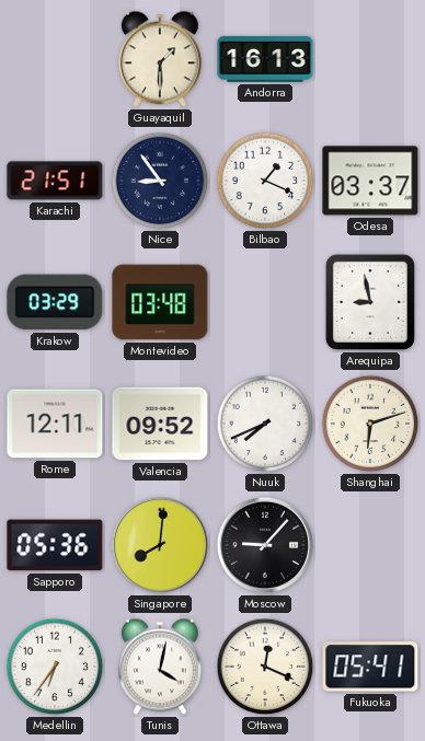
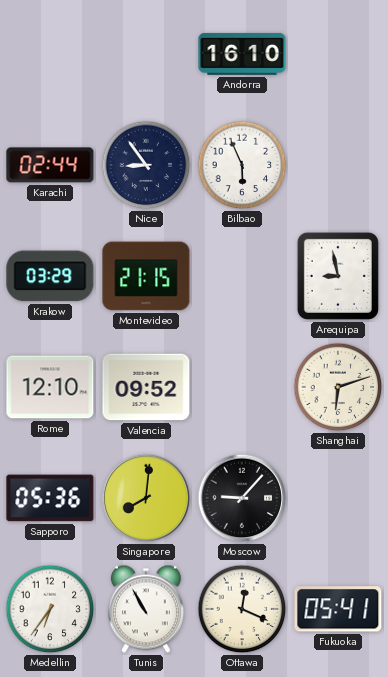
Guayaquil: 1:30 -> none (160, 59)
Andorra: 16:13 -> 16:10 (242, 54)
Karachi: 21:51 -> 02:44 (50, 165)
Bilbao: 1:19 -> 5:56 (242, 165)
Odesa: 03:37 -> none (370, 181)
Montevideo: 03:48 -> 21:15 (146, 276)
Rome: 12:11 -> 12:10 (50, 387)
Nuuk: 7:41 -> none (265, 424)
Tunis: 4:02 -> 10:55 (146, 609)
